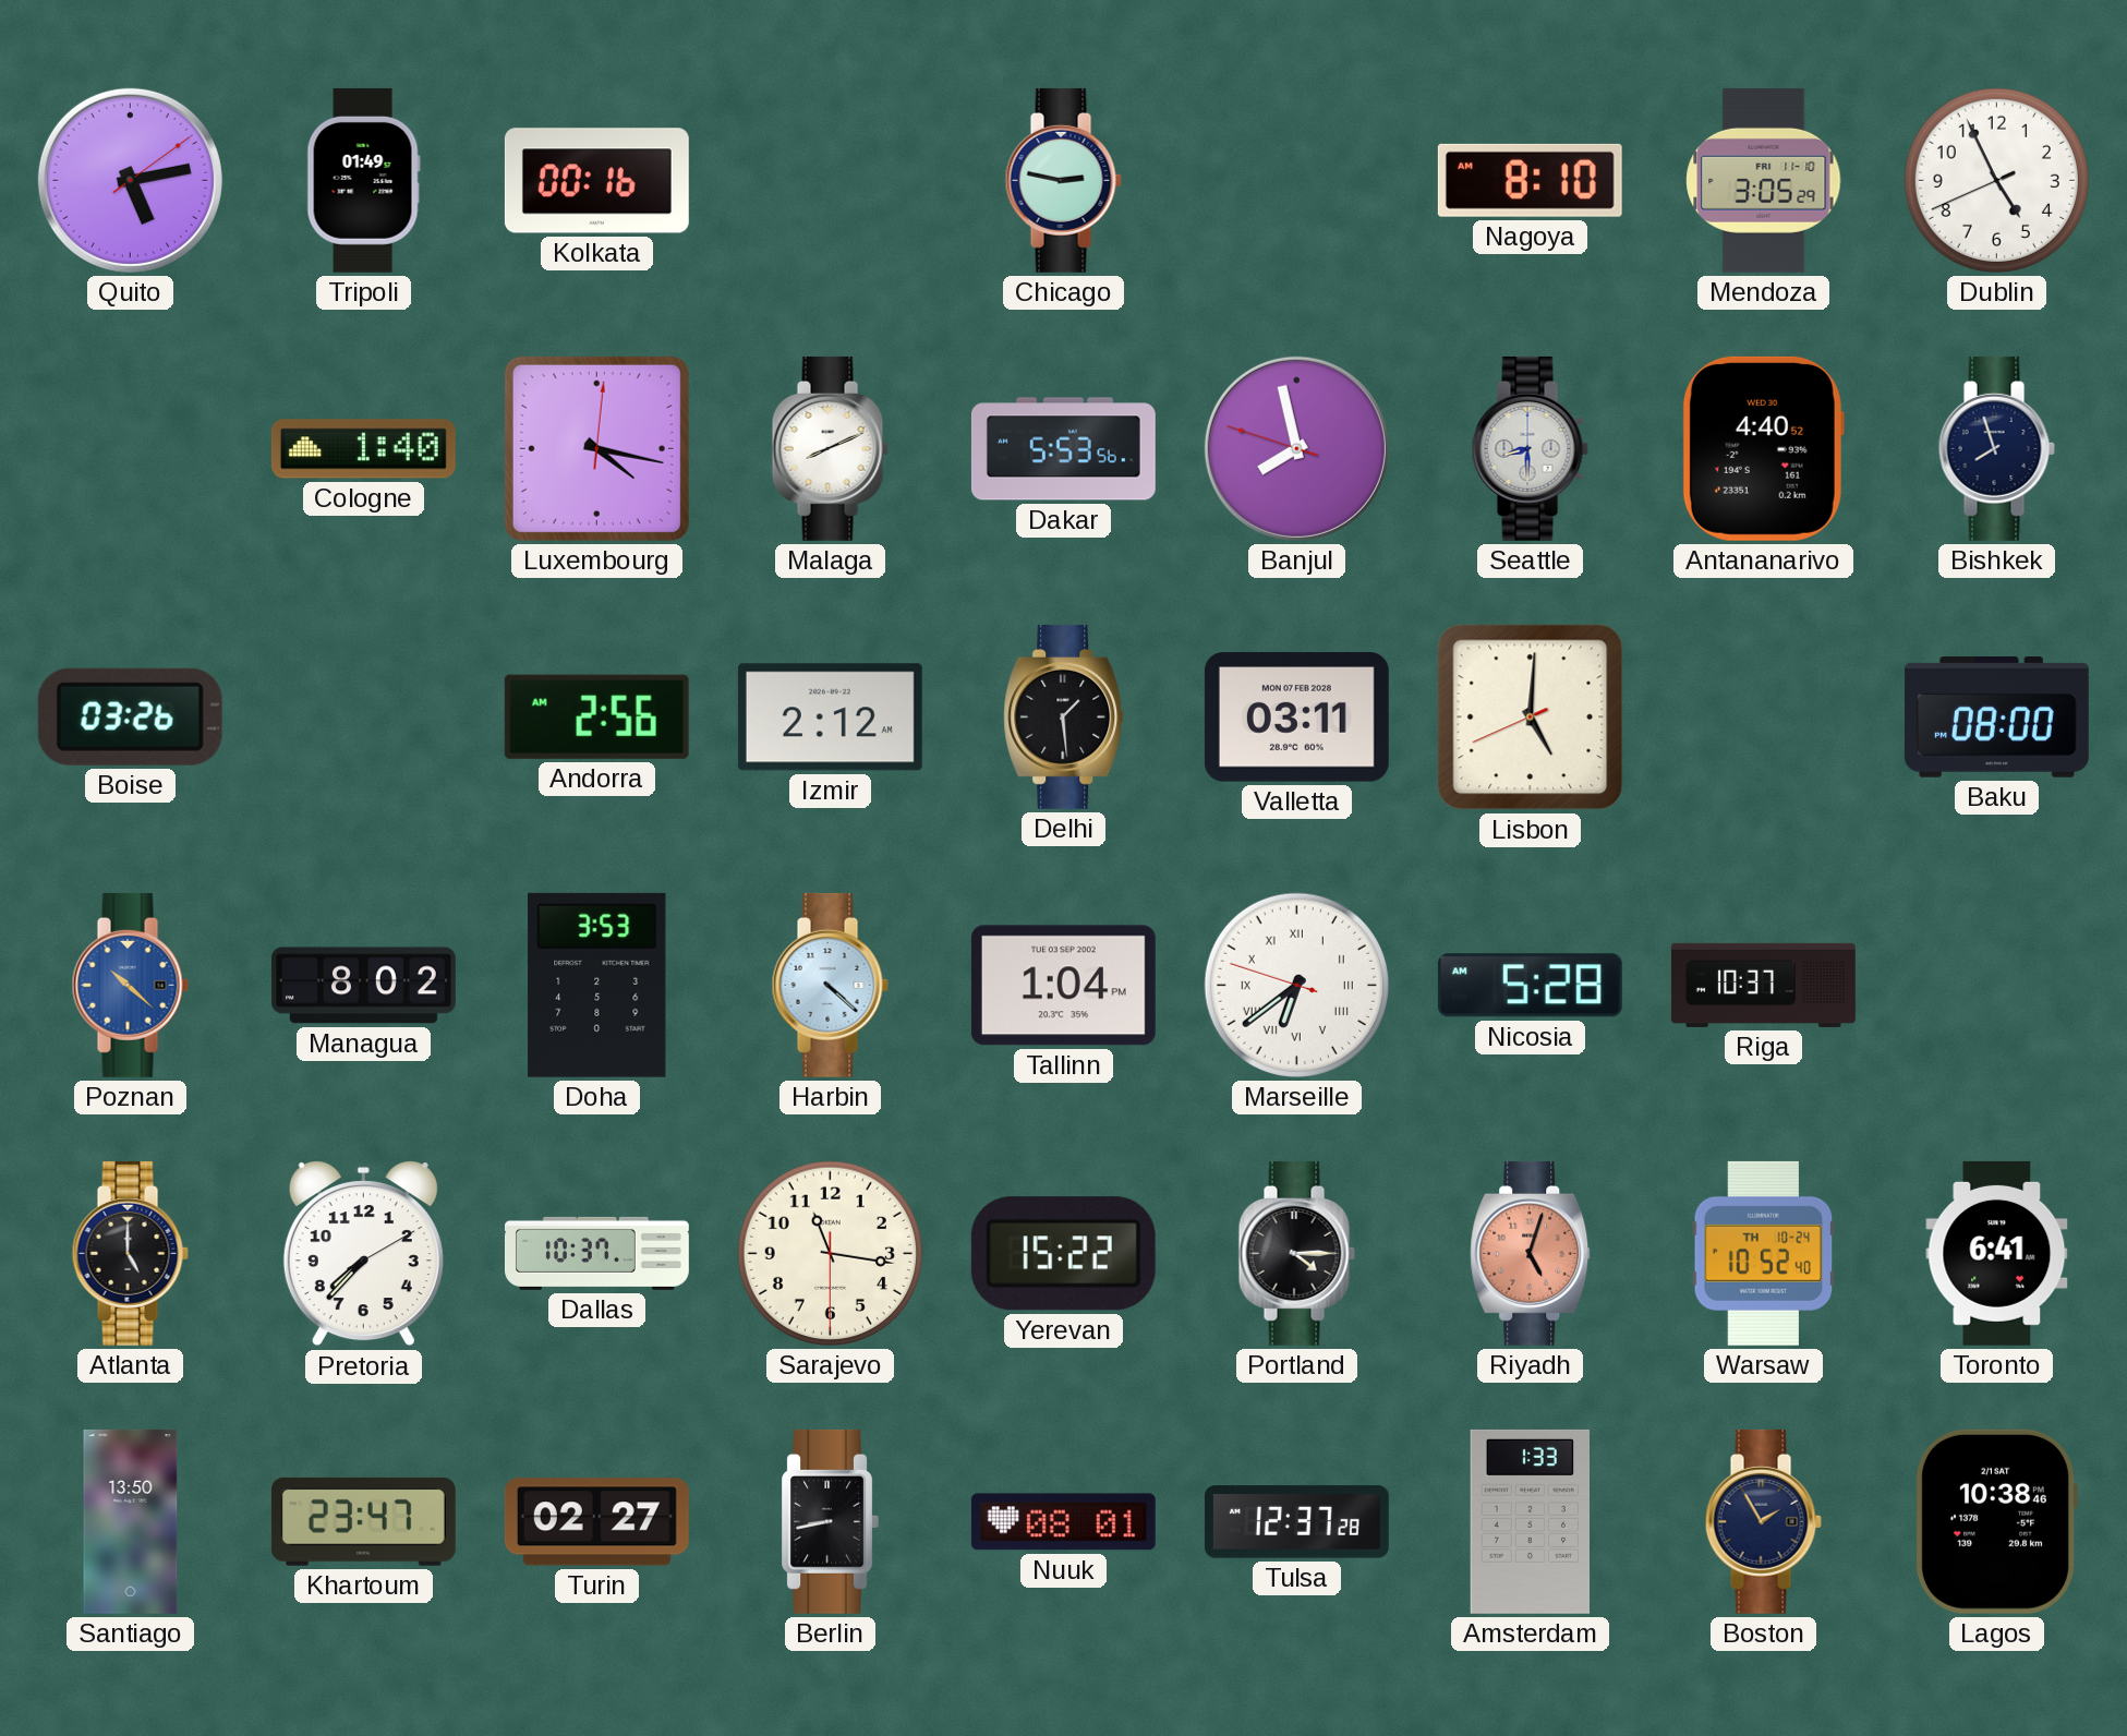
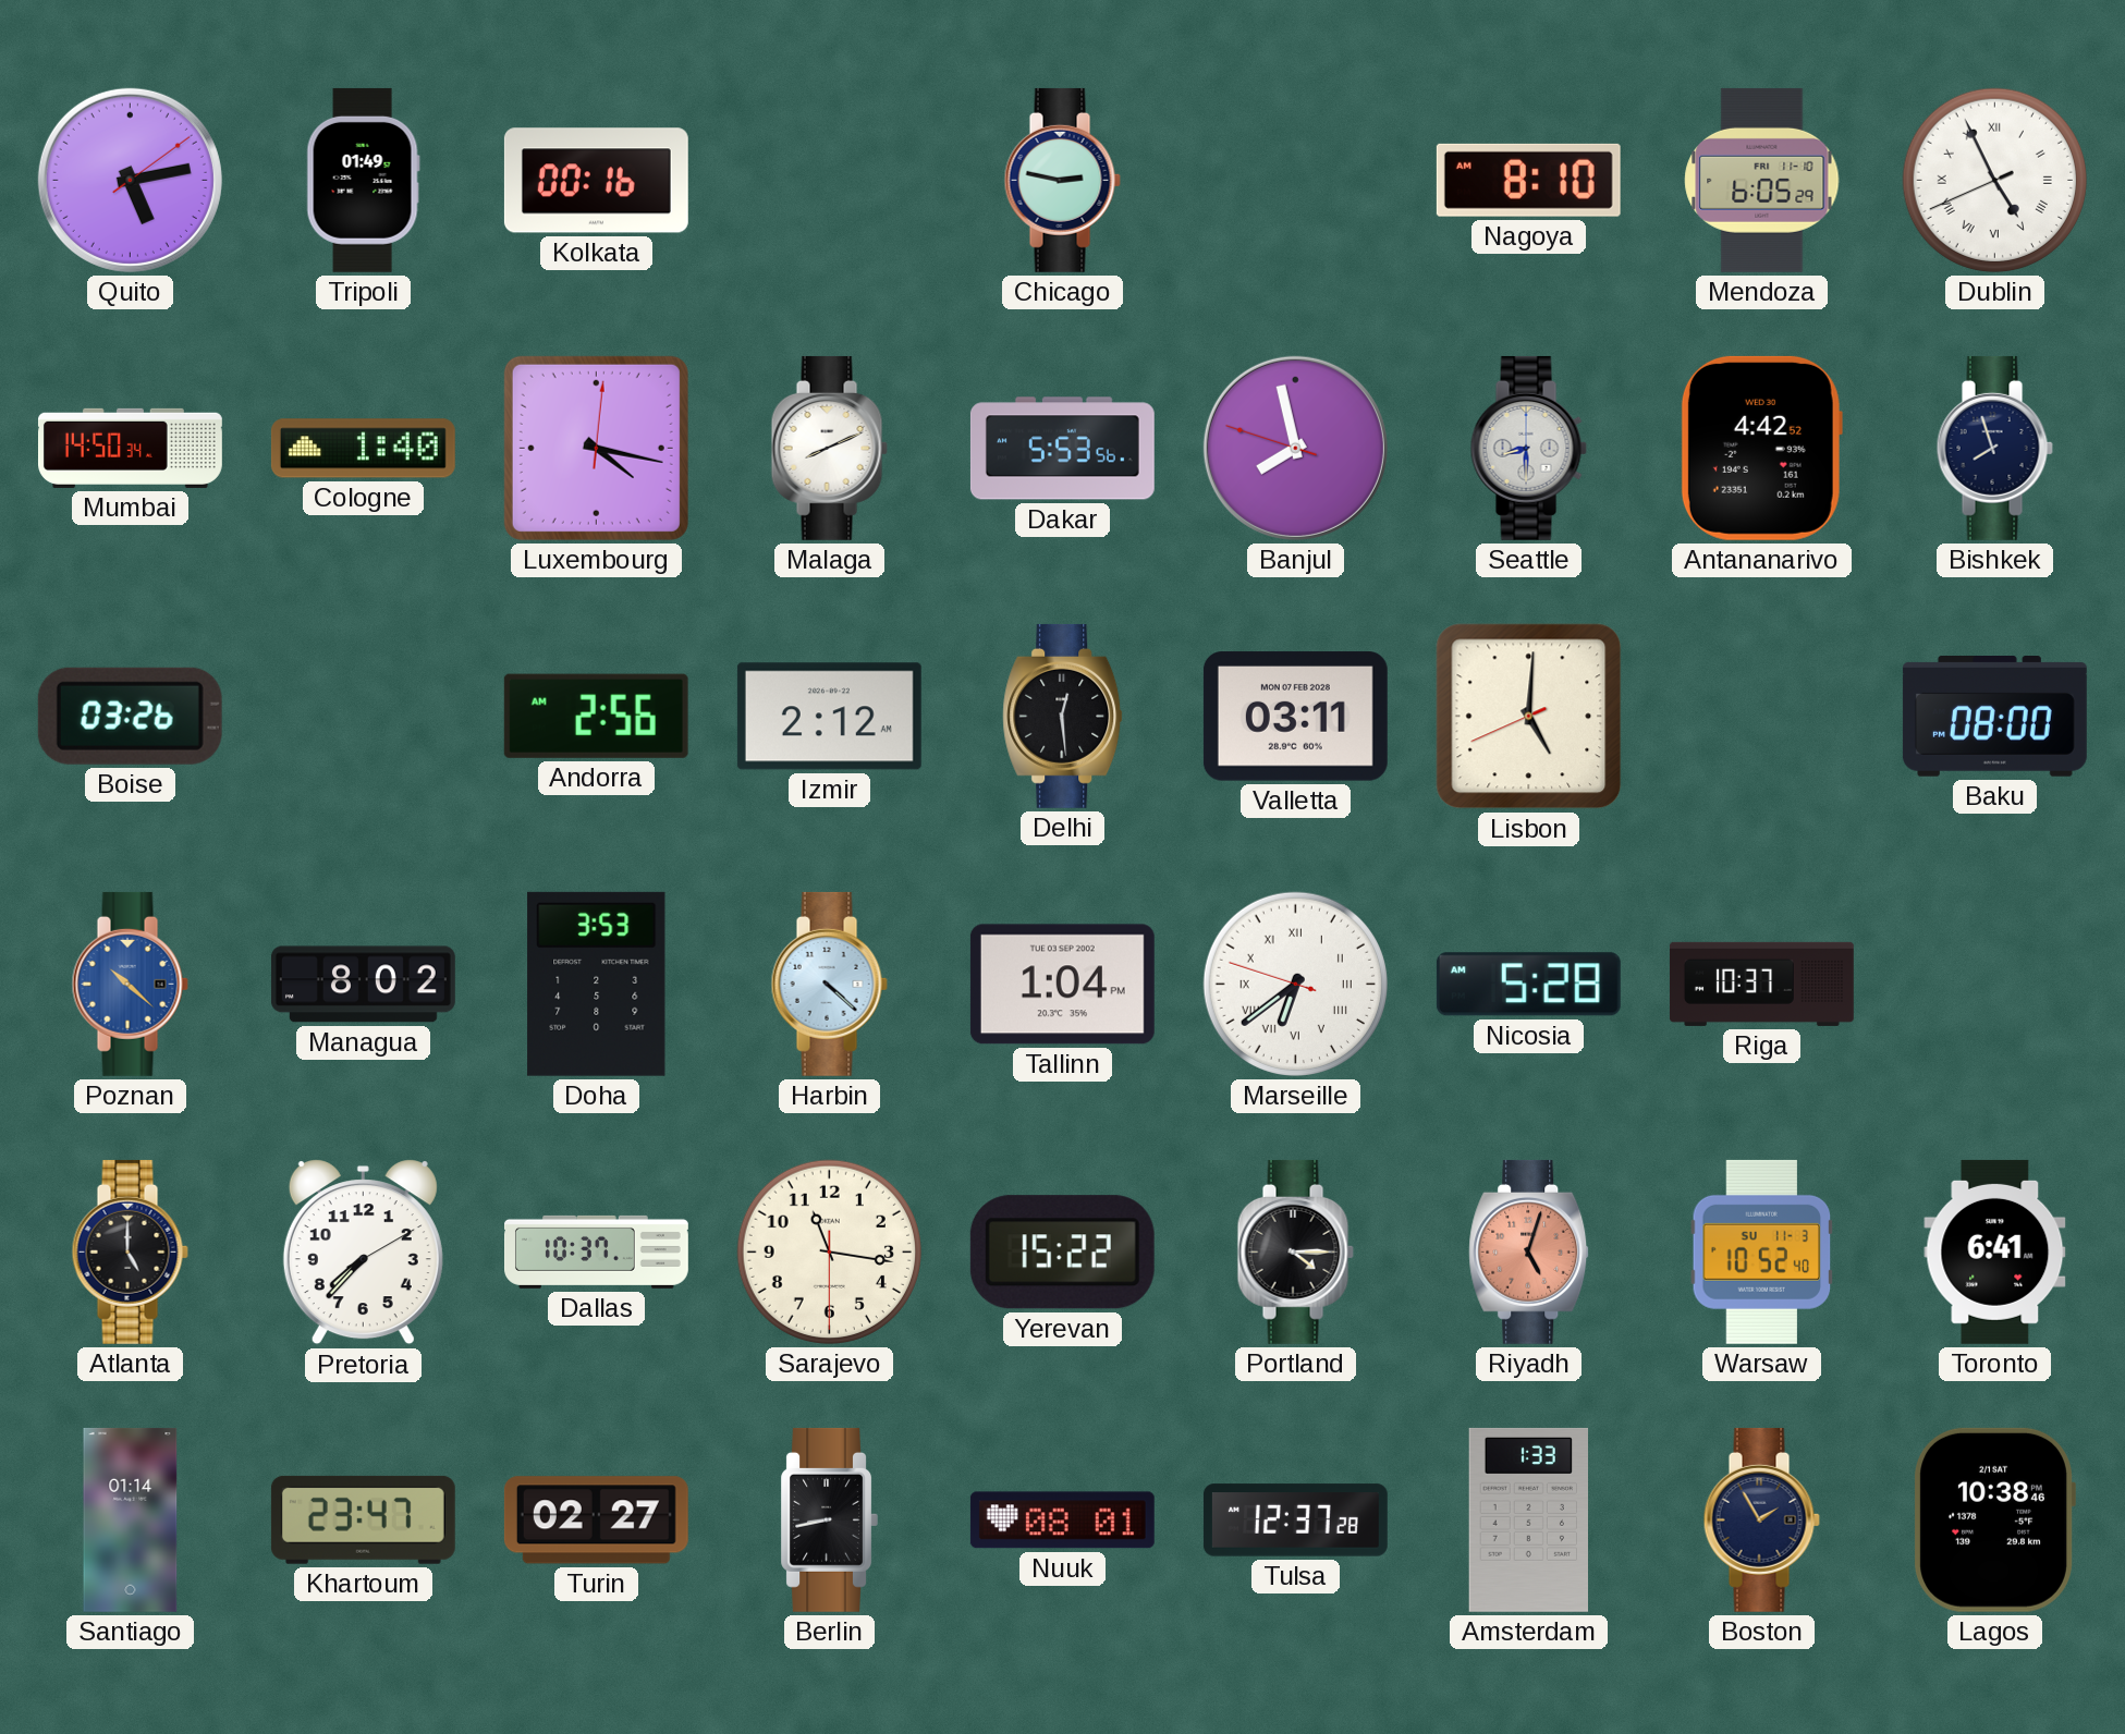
Mendoza: 3:05 -> 6:05 (1762, 180)
Dublin numerals: Arabic -> Roman (1994, 180)
Mumbai: none -> 14:50 (131, 448)
Antananarivo: 4:40 -> 4:42 (1761, 448)
Delhi: 1:29 -> 12:29 (1063, 716)
Warsaw date: TH 10-24 -> SU 11-3 (1762, 1251)
Santiago: 13:50 -> 01:14 (131, 1519)
